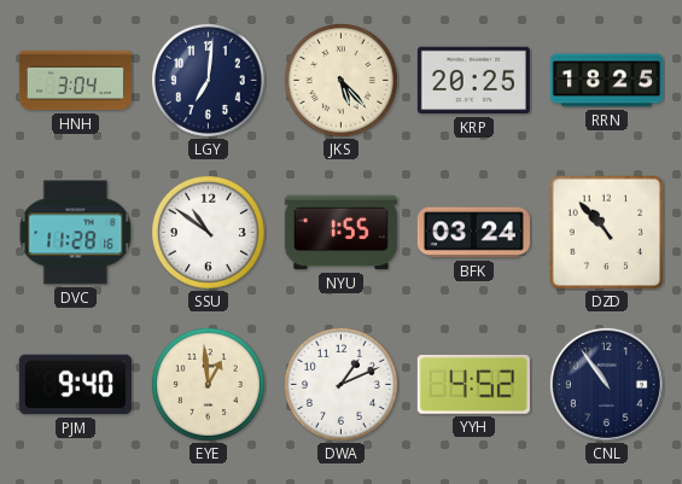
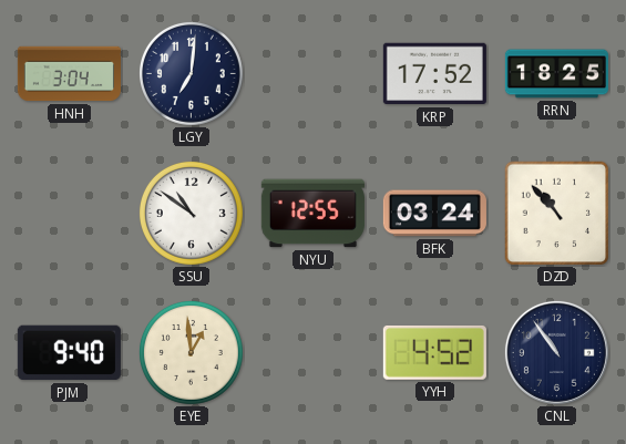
JKS: 5:23 -> none (340, 80)
KRP: 20:25 -> 17:52 (434, 74)
DVC: 11:28 -> none (76, 233)
NYU: 1:55 -> 12:55 (312, 214)
DWA: 1:11 -> none (340, 384)
